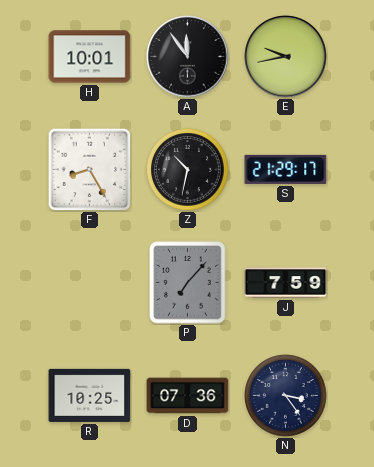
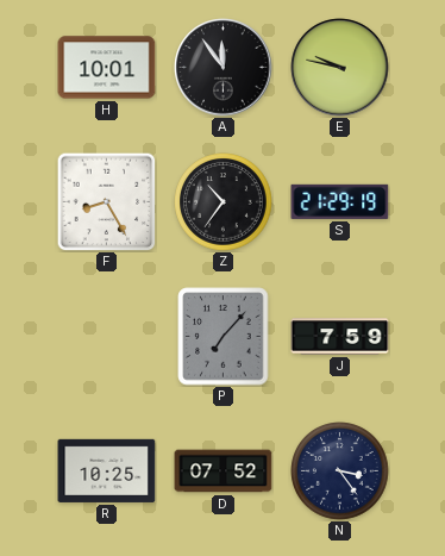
E: 9:43 -> 9:47 (340, 68)
Z: 10:32 -> 10:36 (224, 202)
S: 21:29:17 -> 21:29:19 (340, 201)
D: 07:36 -> 07:52 (224, 471)
